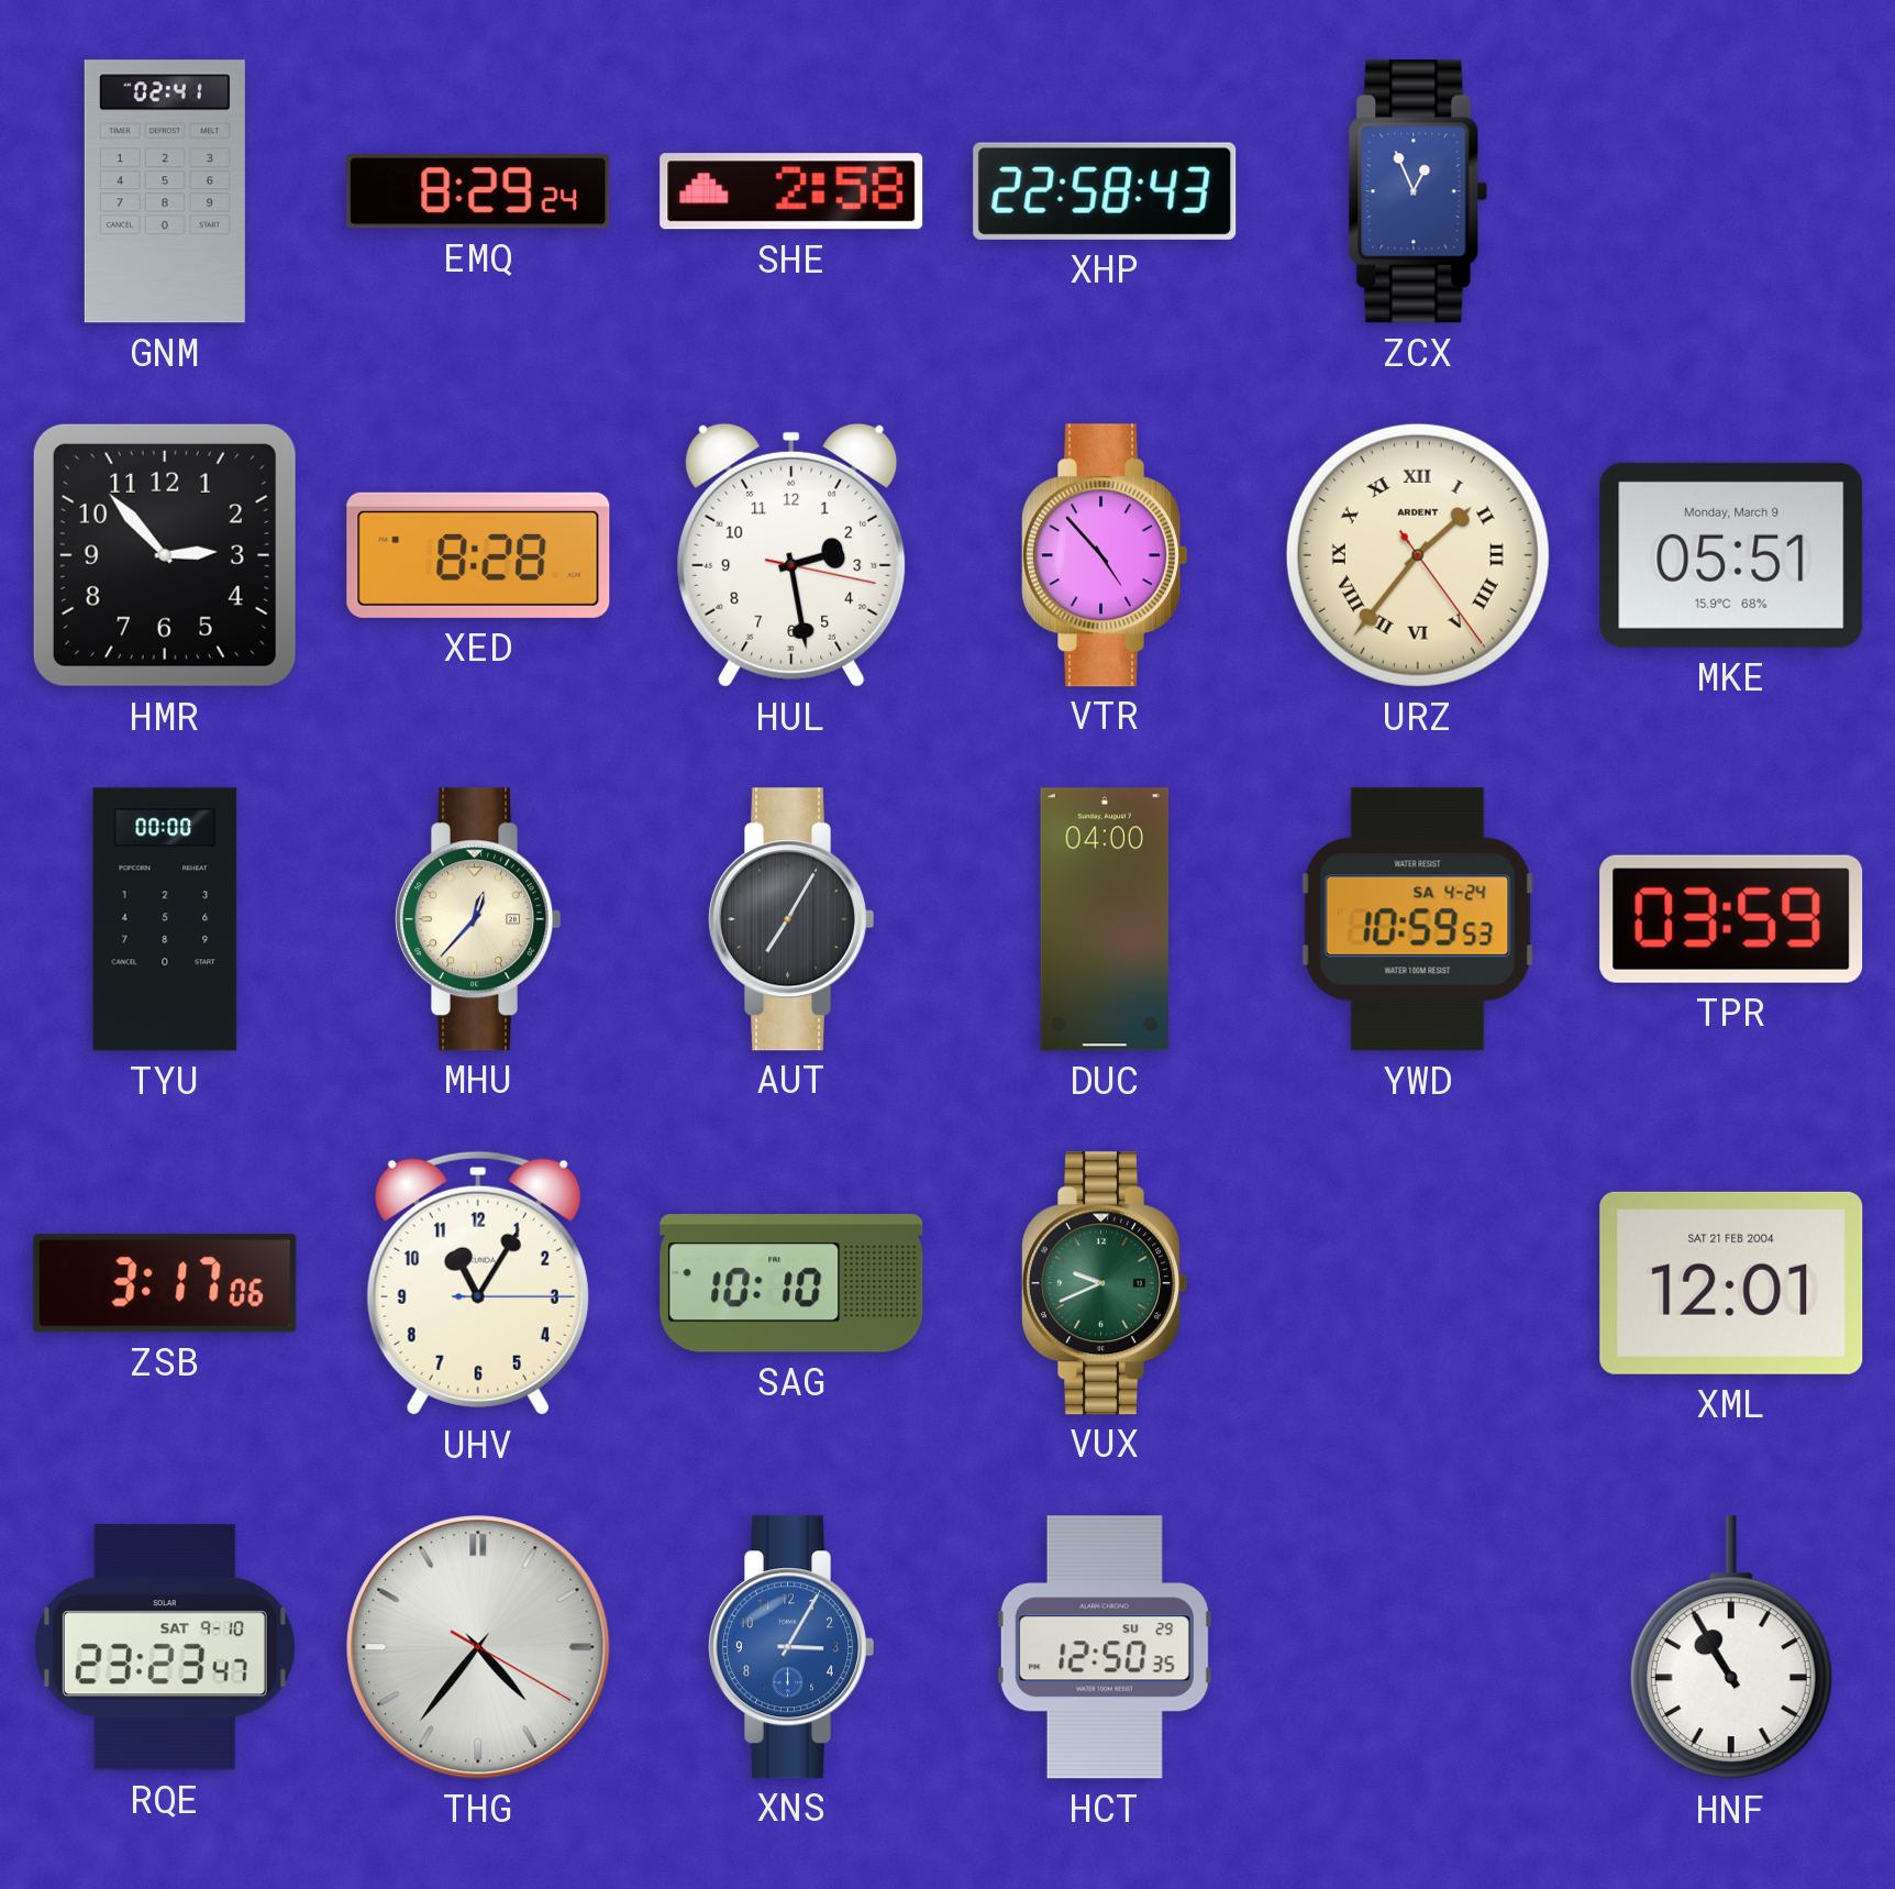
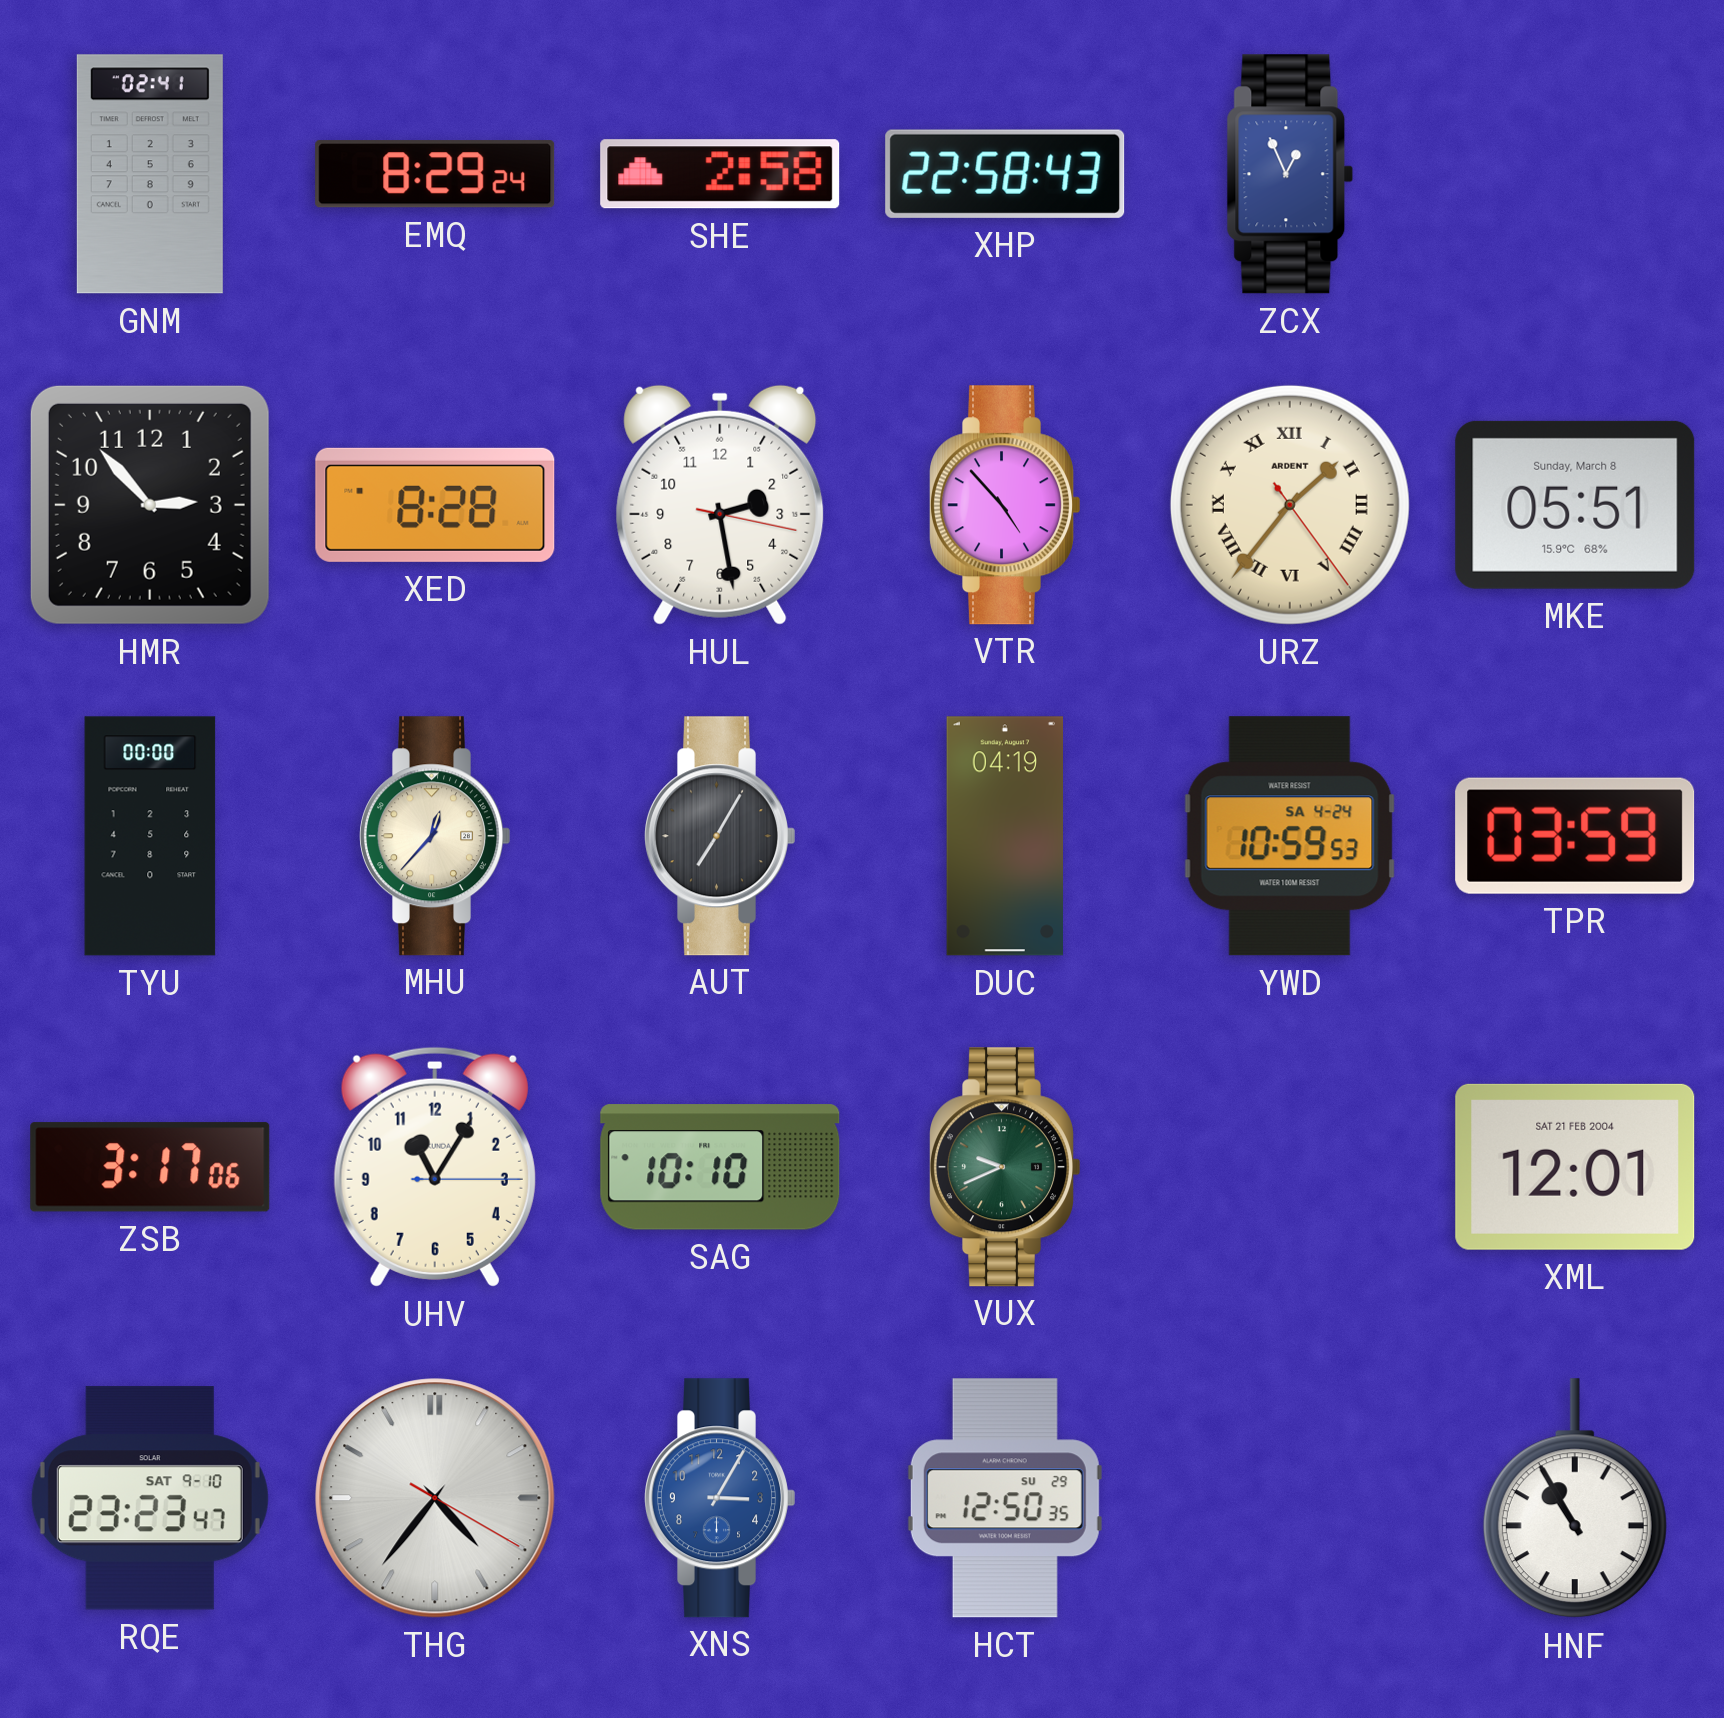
MKE date: Monday, March 9 -> Sunday, March 8 (1575, 505)
DUC: 04:00 -> 04:19 (1004, 836)
